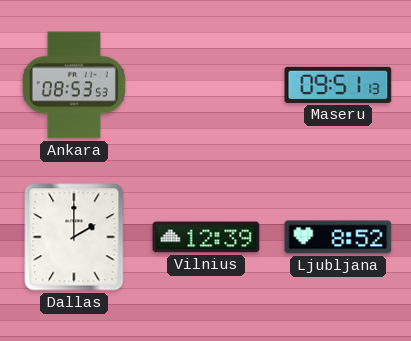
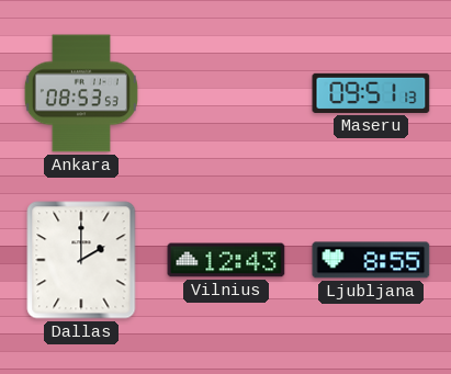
Vilnius: 12:39 -> 12:43 (226, 260)
Ljubljana: 8:52 -> 8:55 (371, 260)
